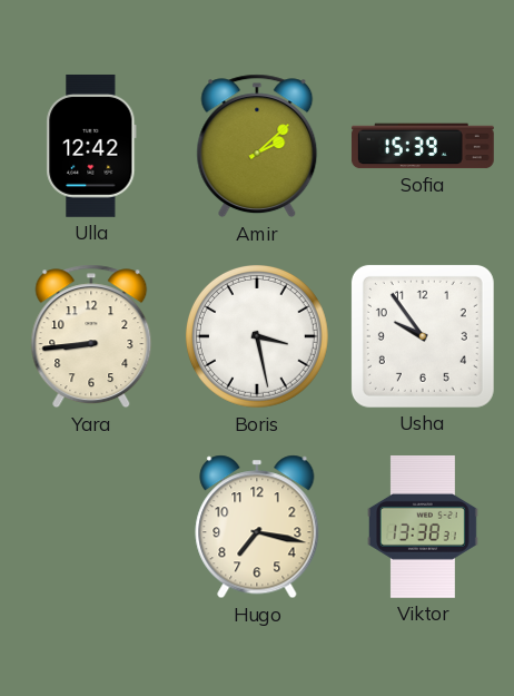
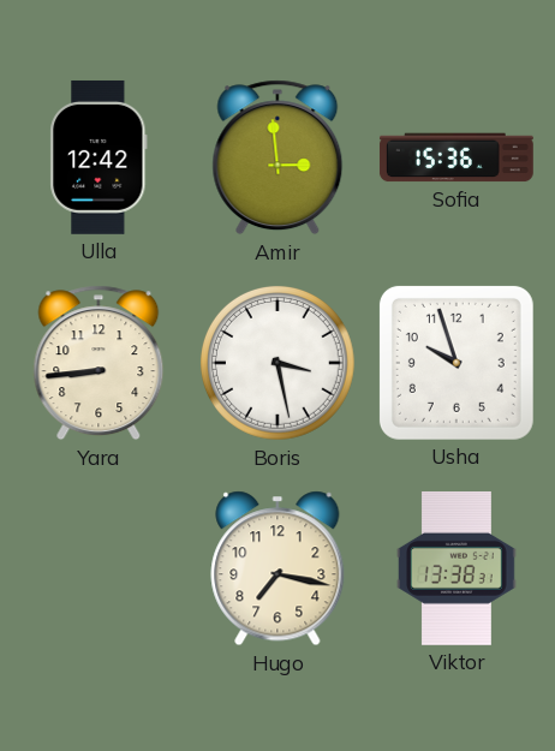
Amir: 2:08 -> 2:59 (277, 157)
Sofia: 15:39 -> 15:36 (456, 157)
Usha: 9:54 -> 9:57 (456, 363)
